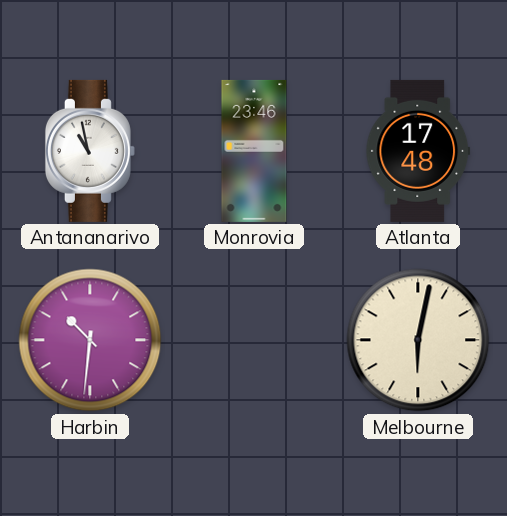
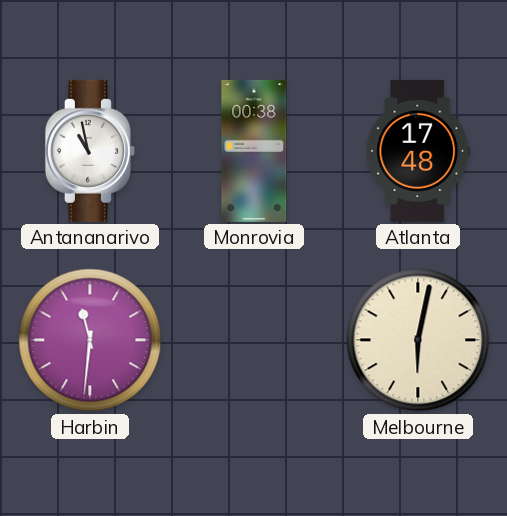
Monrovia: 23:46 -> 00:38 (254, 151)
Harbin: 10:31 -> 11:31 (90, 340)
